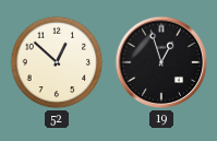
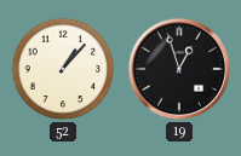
52: 12:52 -> 1:07 (63, 69)
